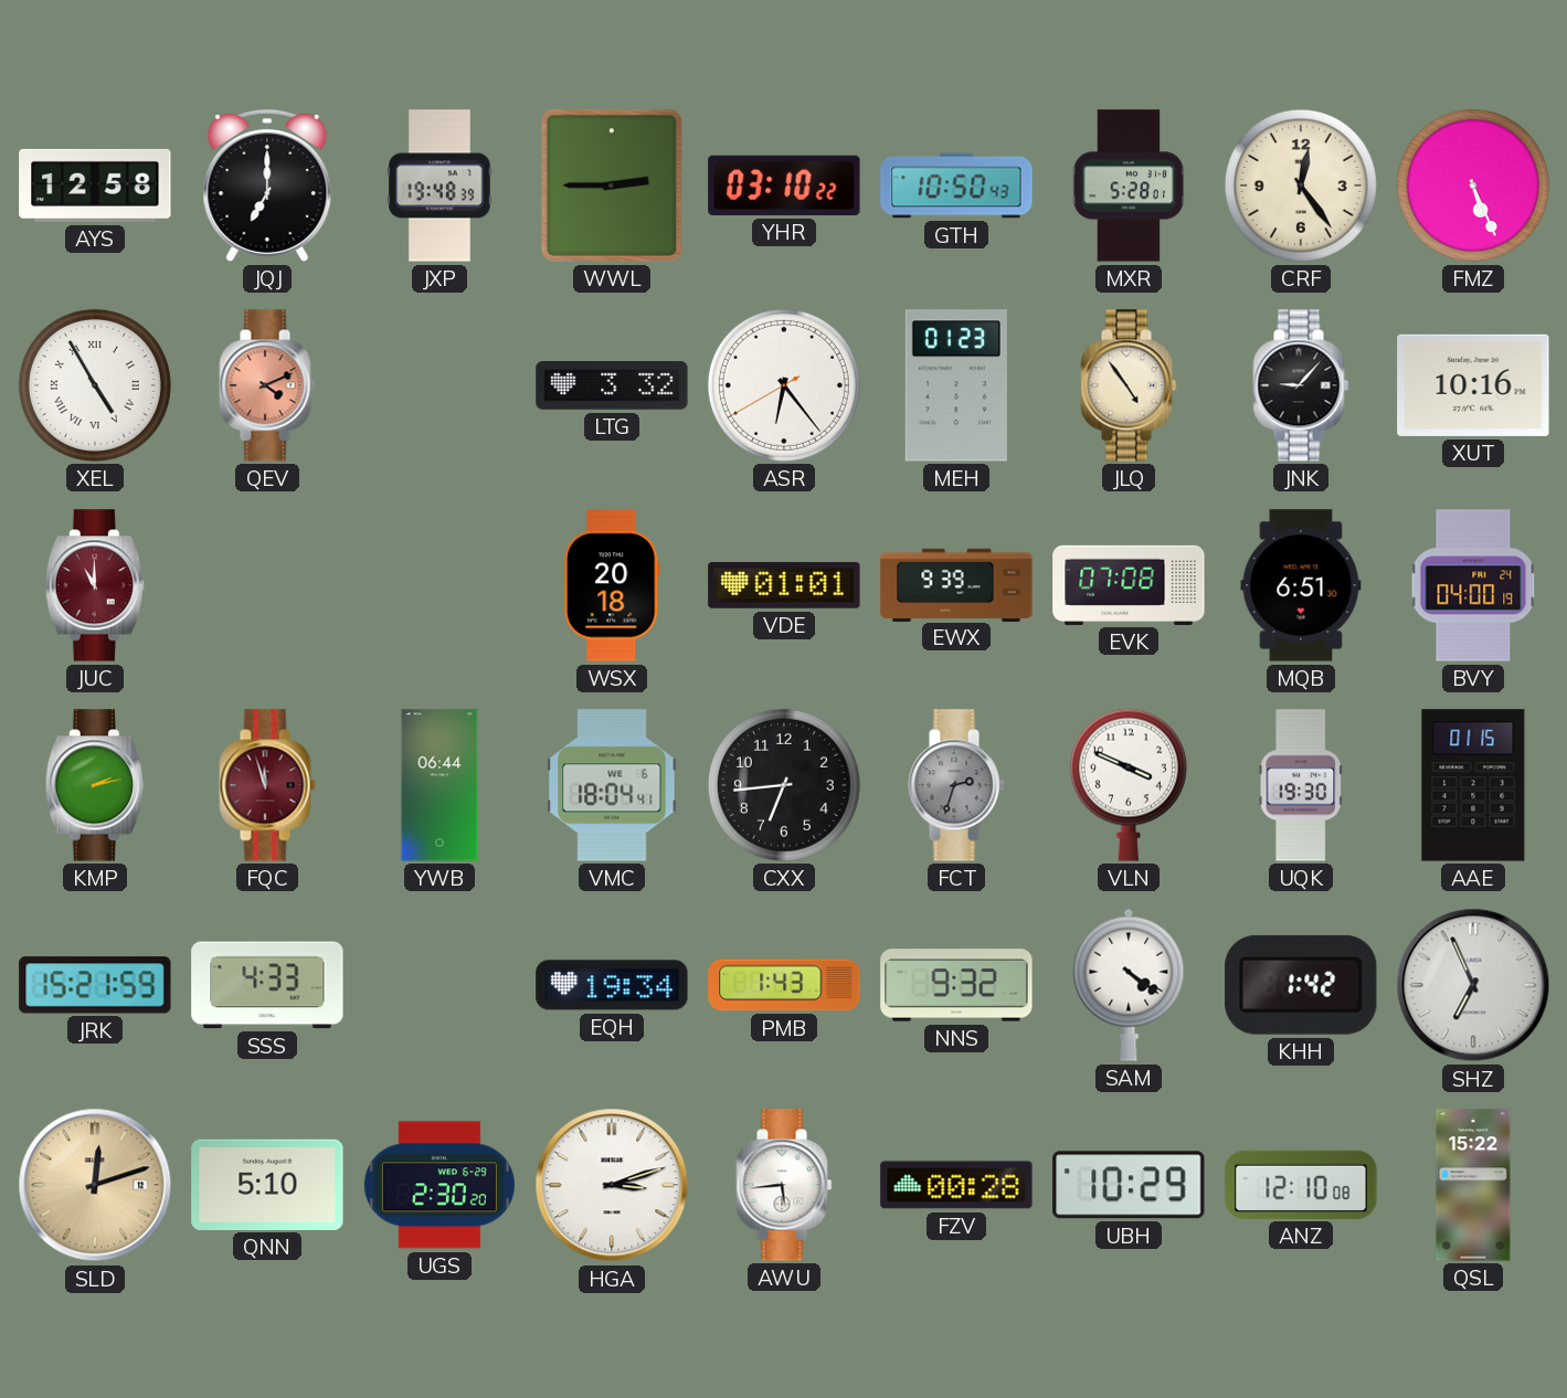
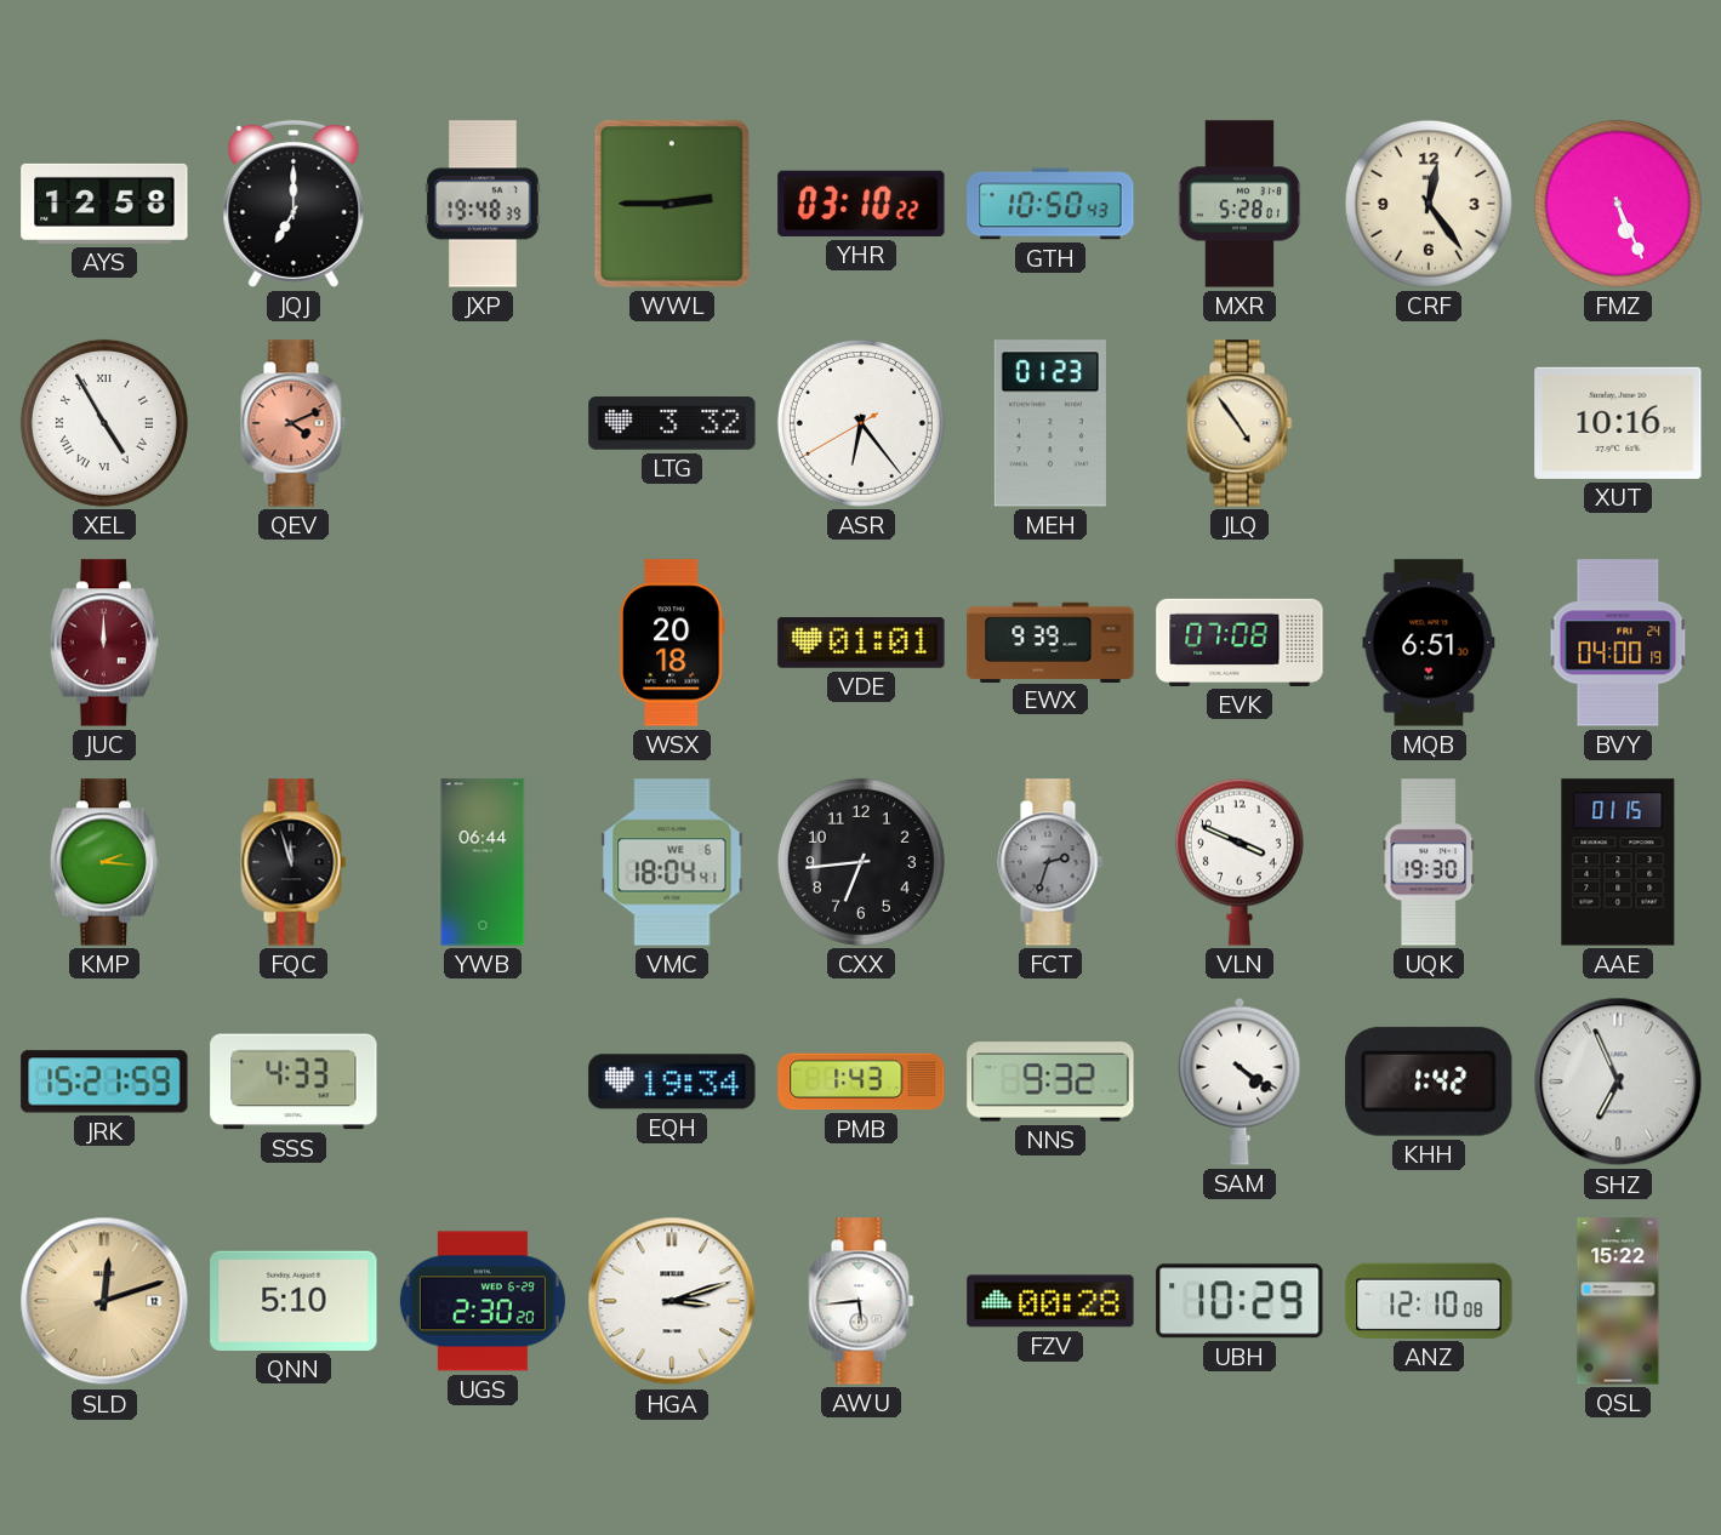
JNK: 9:07 -> none (1301, 385)
JUC: 11:00 -> 12:00 (104, 643)
KMP: 2:13 -> 2:16 (104, 862)
FQC dial: burgundy -> black (294, 862)
